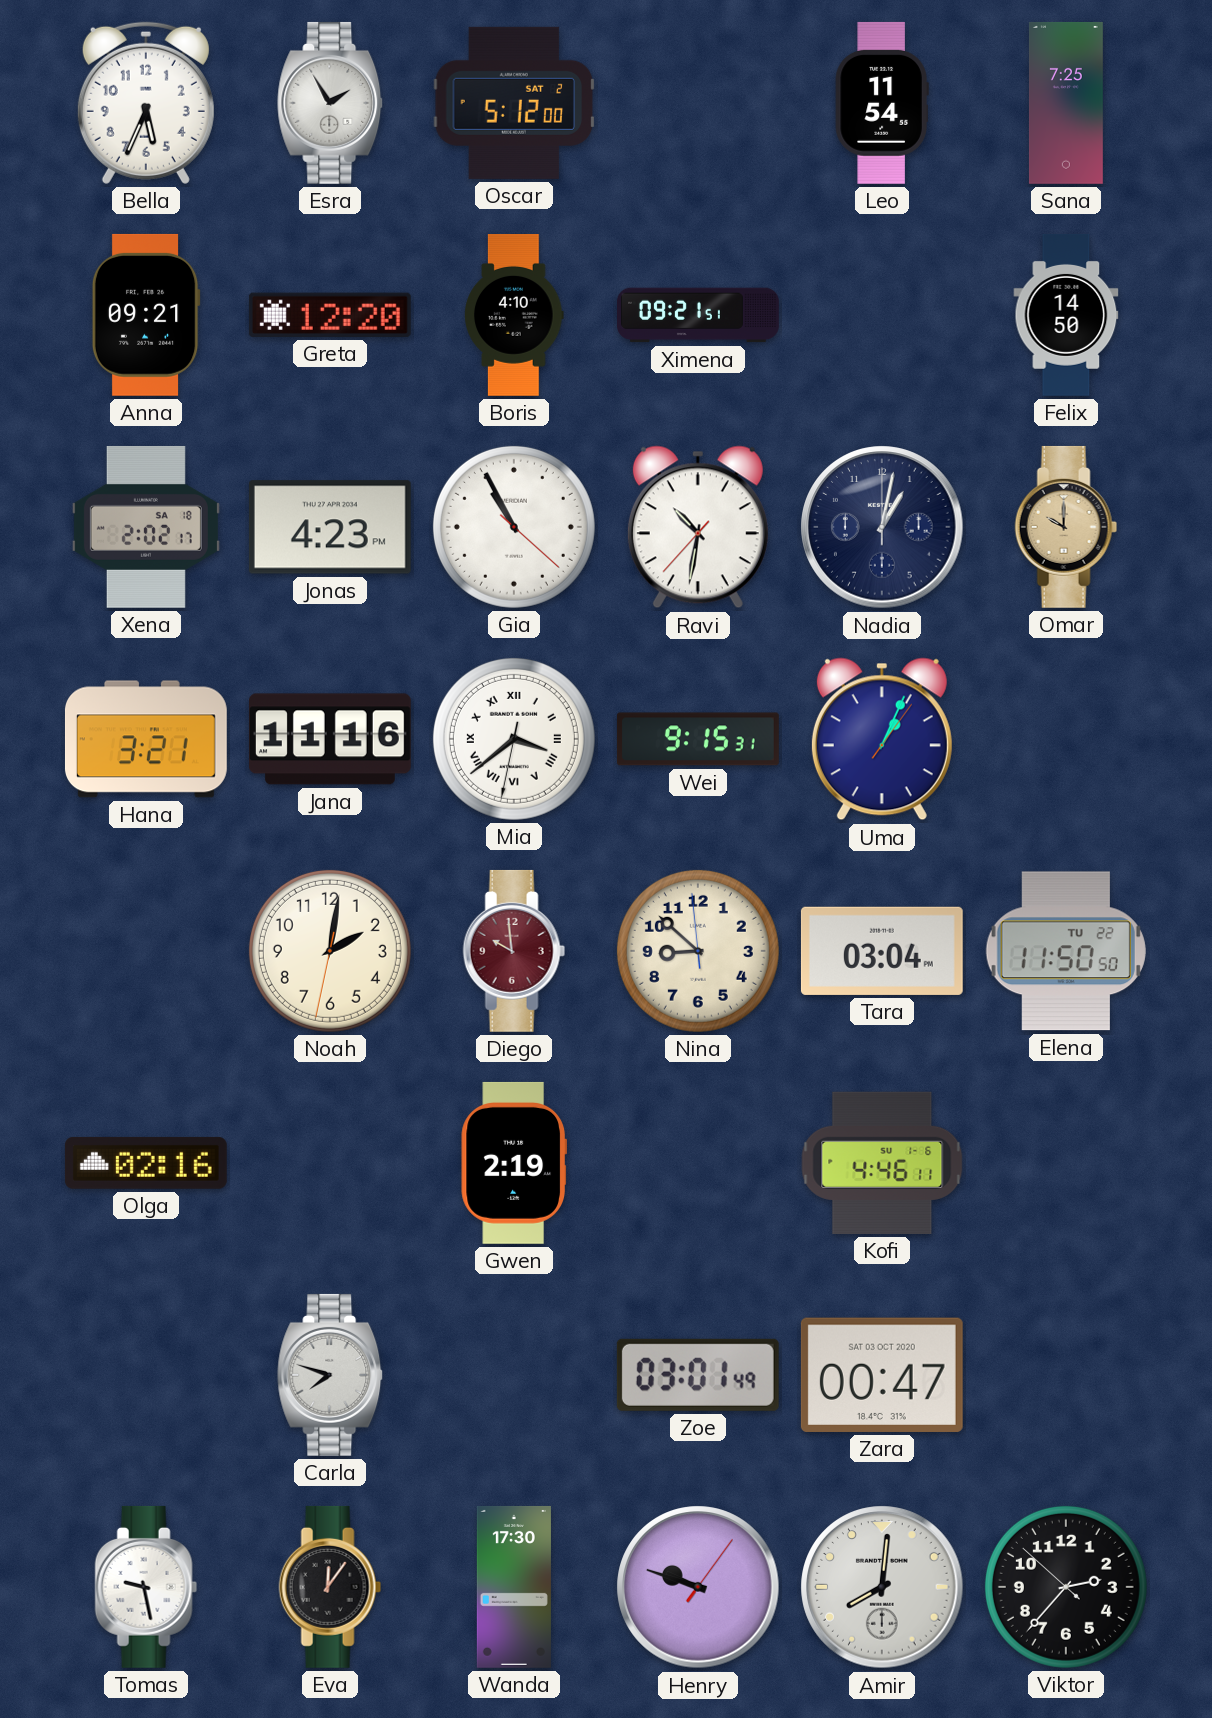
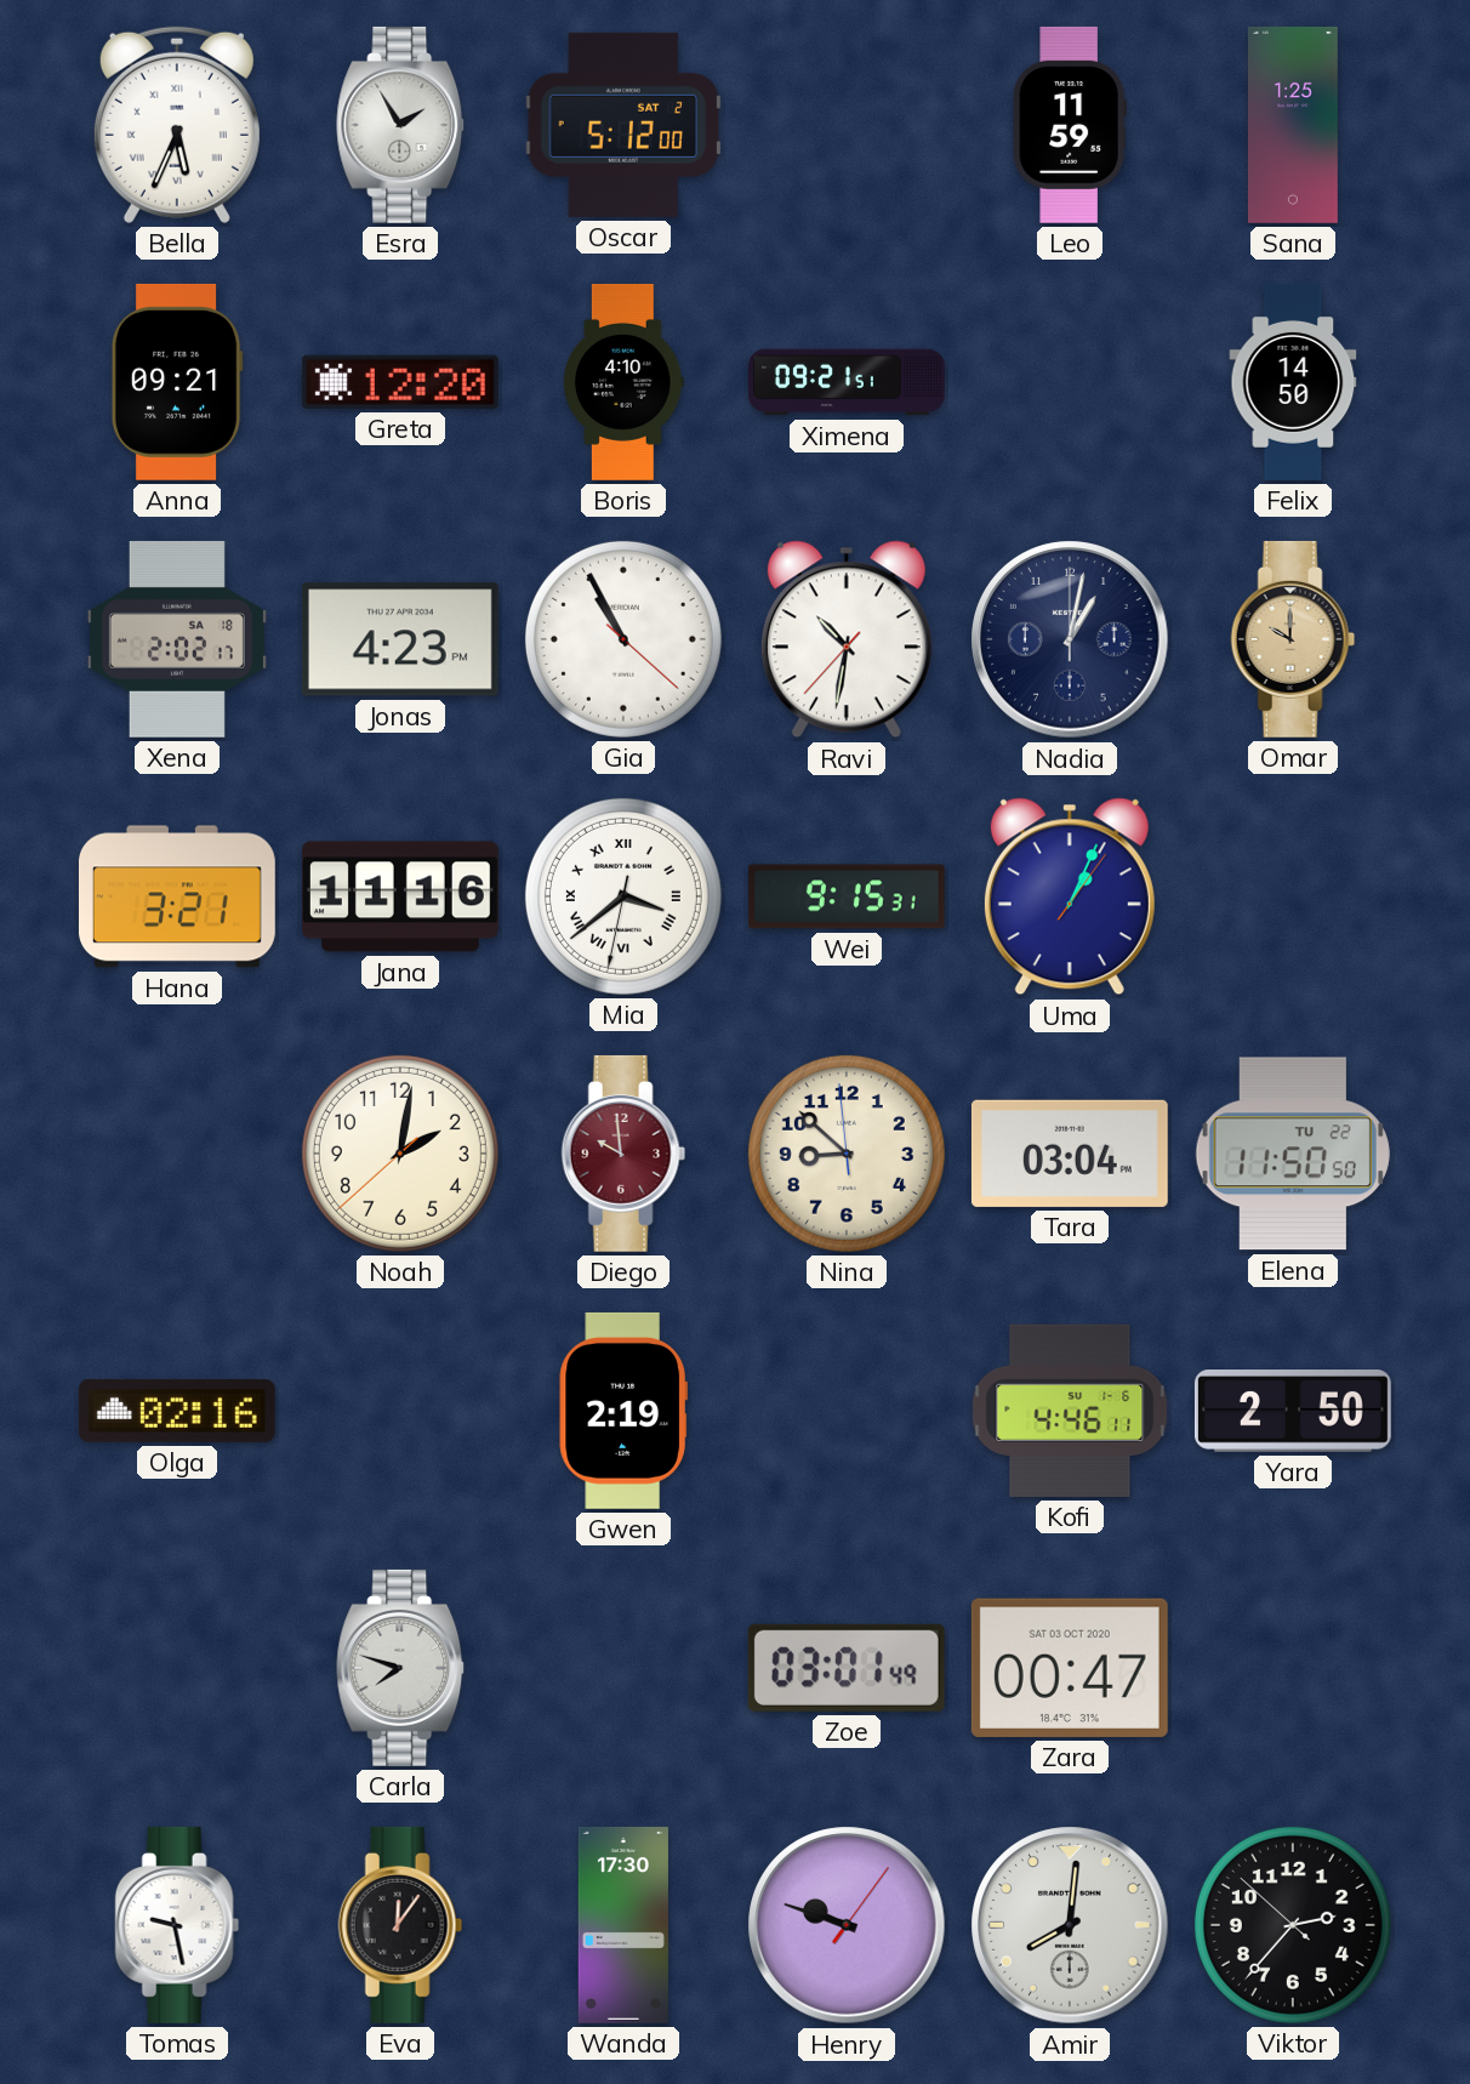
Bella numerals: Arabic -> Roman (177, 125)
Leo: 11:54 -> 11:59 (1070, 125)
Sana: 7:25 -> 1:25 (1293, 125)
Noah: 2:01:32 -> 2:01:38 (400, 1154)
Yara: none -> 2:50 (1293, 1412)
